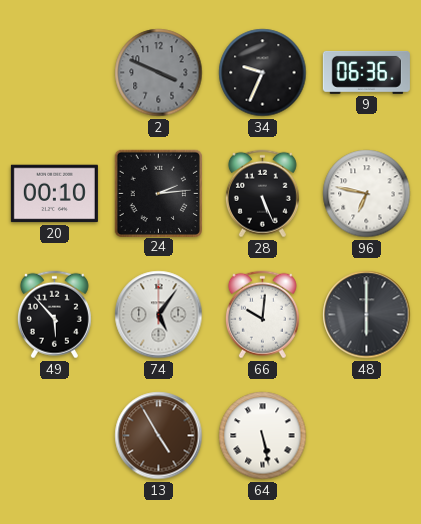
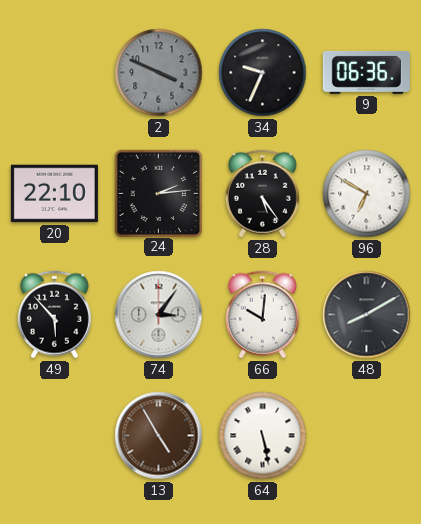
20: 00:10 -> 22:10 (54, 194)
28: 5:26 -> 5:24 (262, 194)
96: 6:47 -> 6:50 (367, 194)
74: 5:06 -> 3:06 (159, 315)
48: 6:00 -> 8:10 (367, 315)
